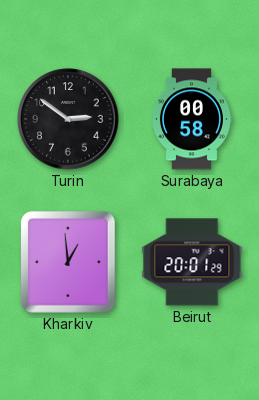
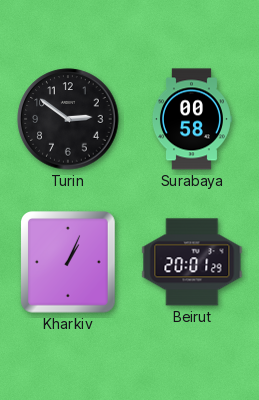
Kharkiv: 12:59 -> 1:04 (69, 263)
